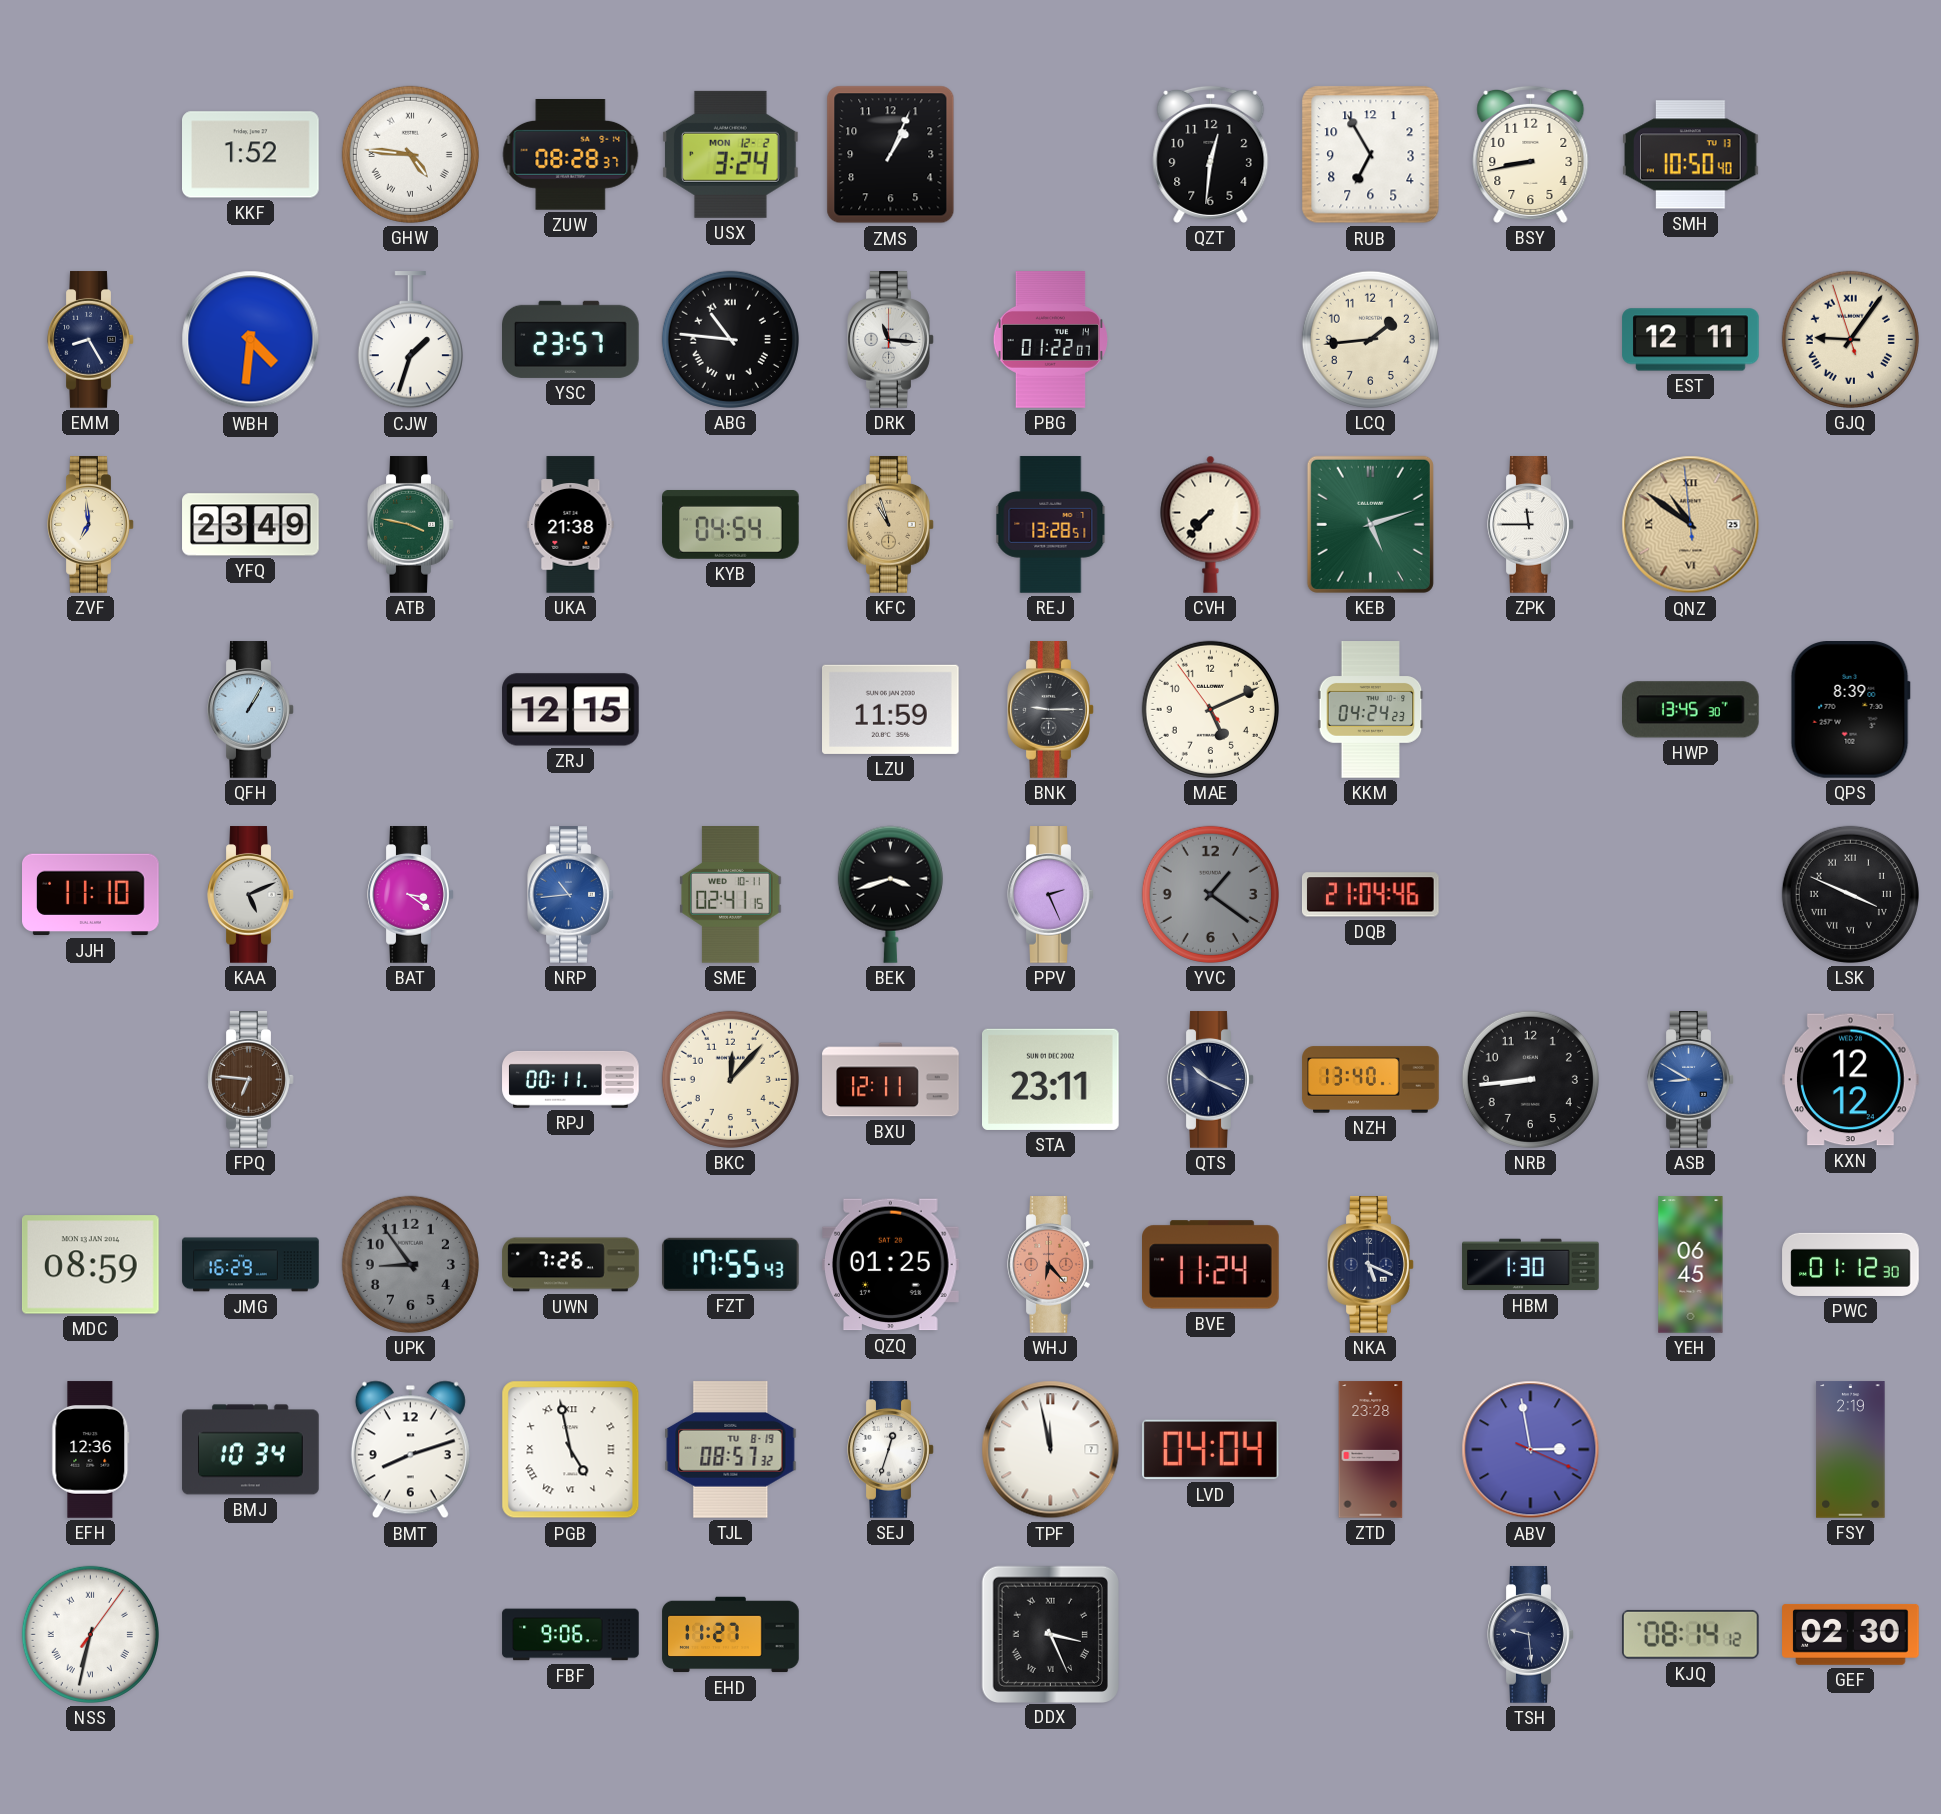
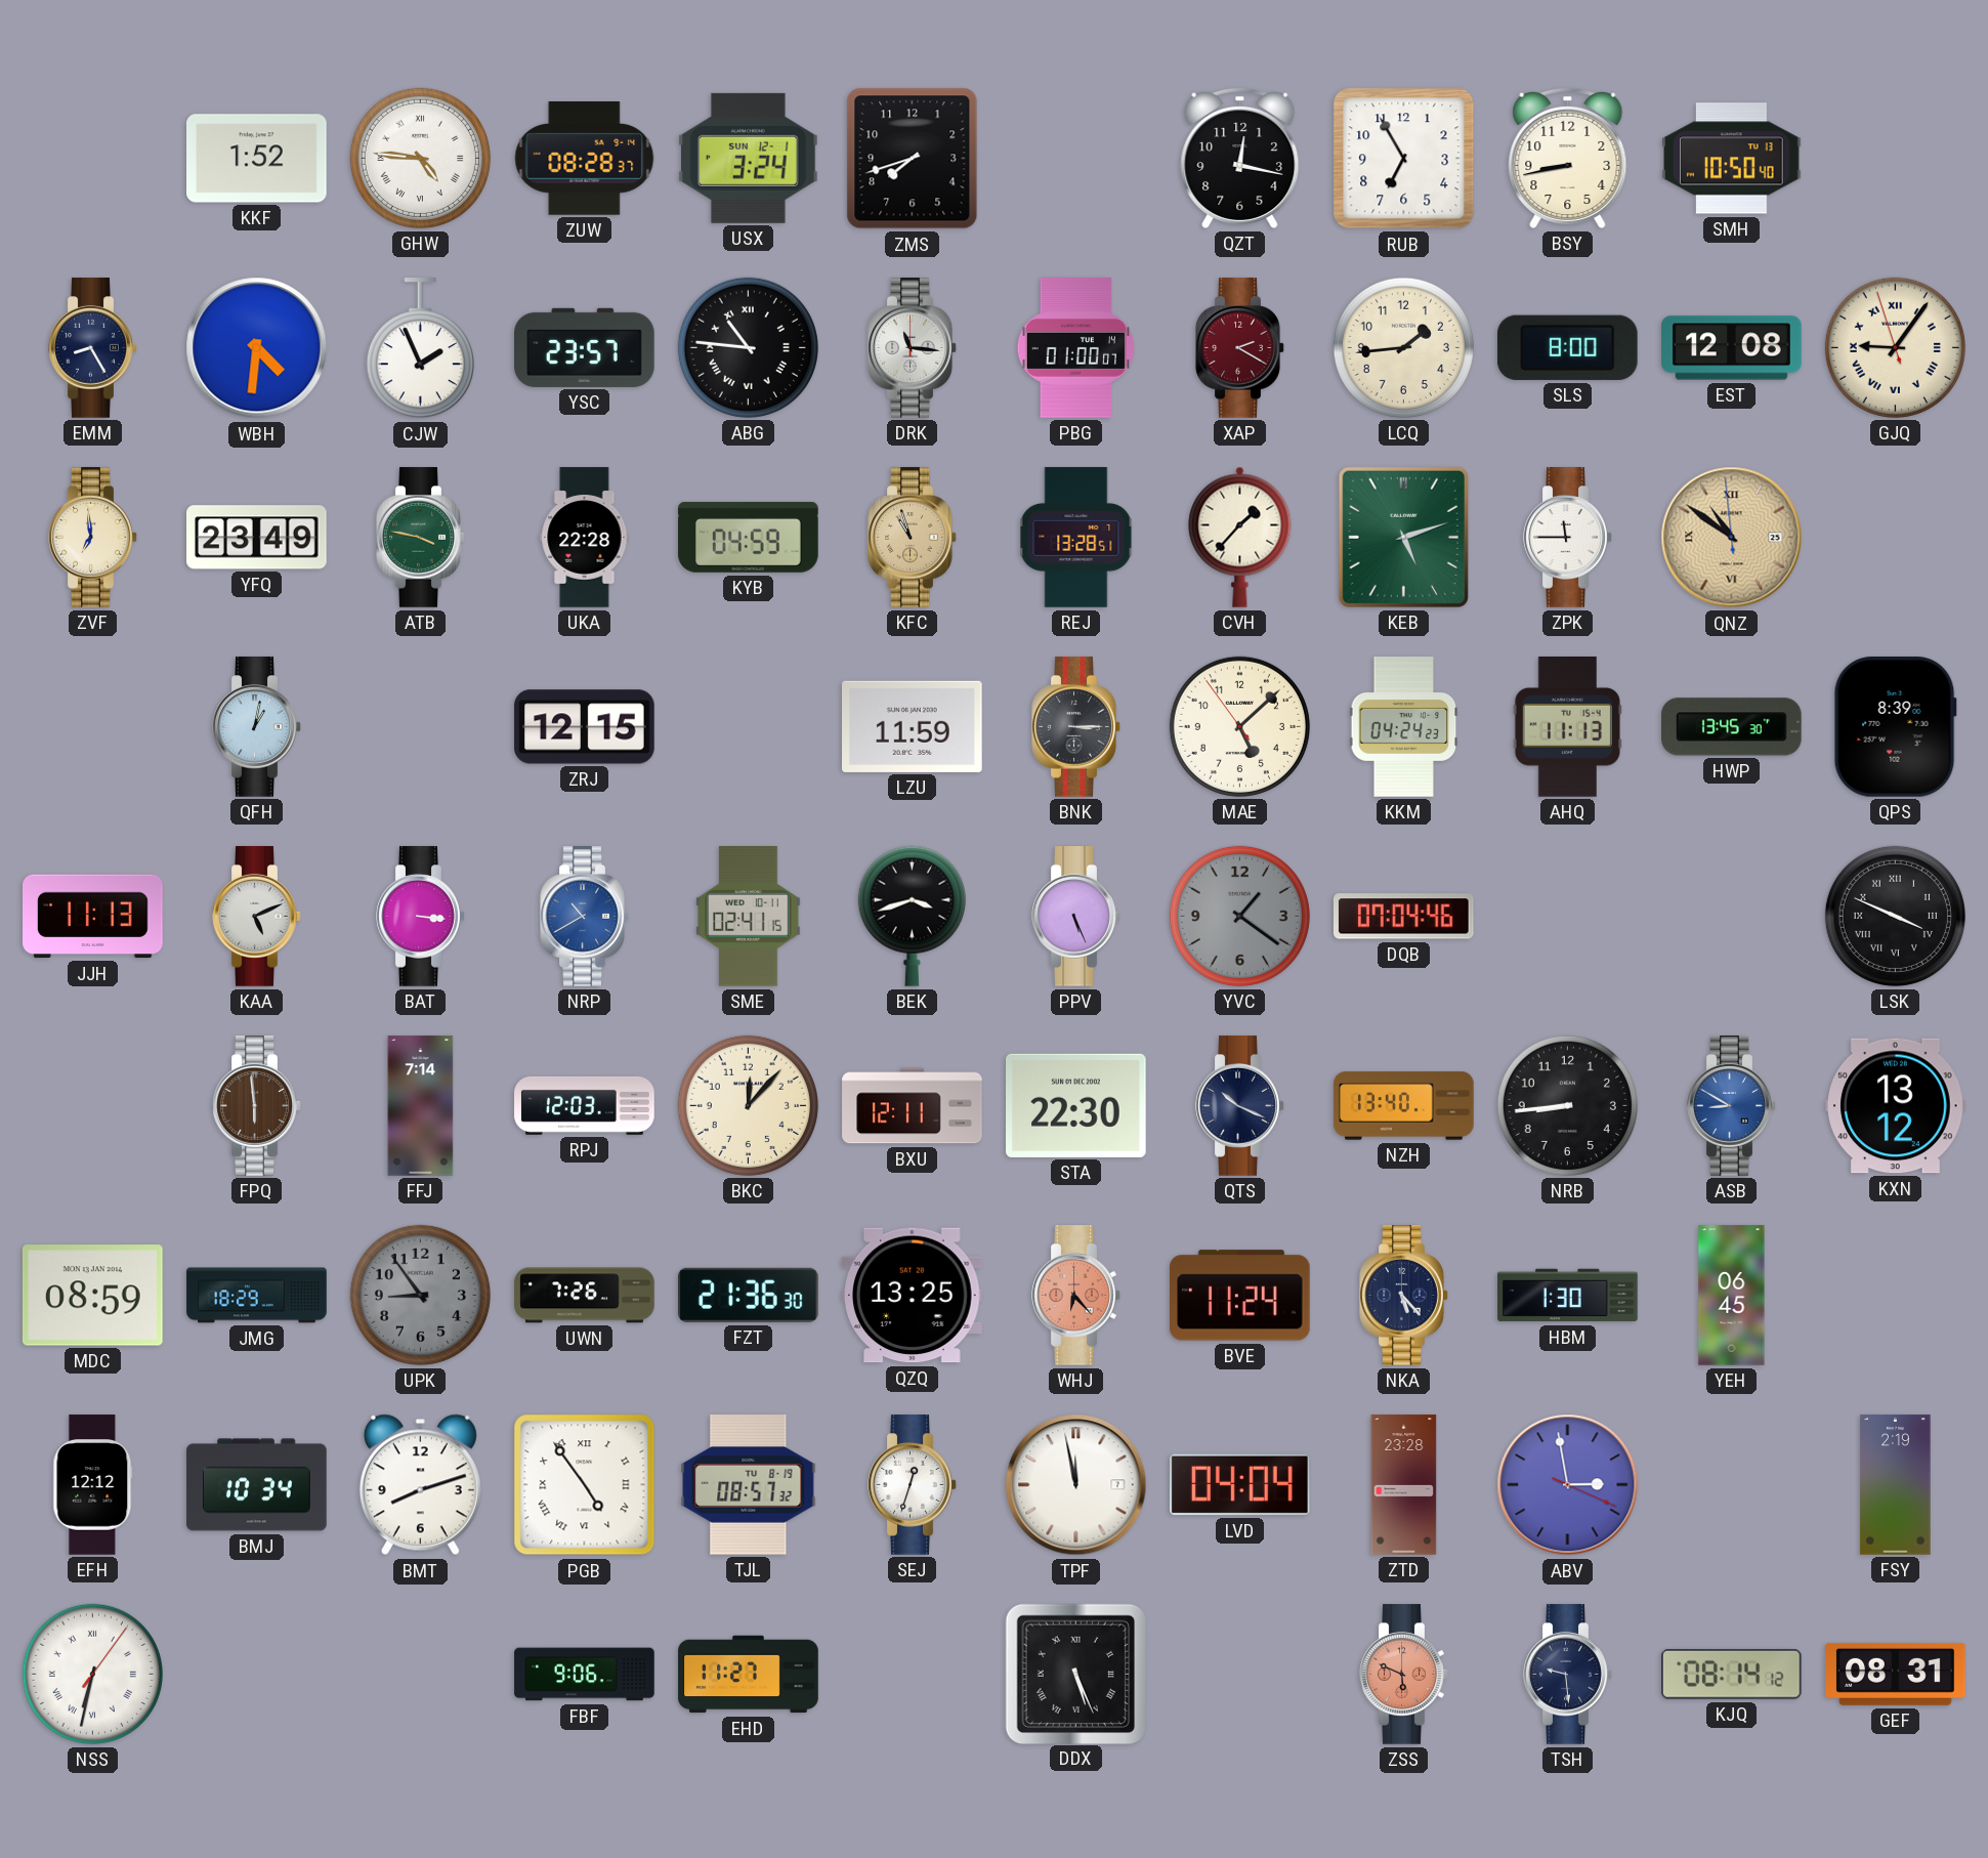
USX date: MON 12-2 -> SUN 12-1 (748, 158)
ZMS: 1:04 -> 7:42 (913, 159)
QZT: 12:31 -> 12:17 (1240, 158)
CJW: 1:33 -> 1:56 (420, 348)
PBG: 01:22 -> 01:00 (1075, 348)
XAP: none -> 2:20 (1240, 348)
SLS: none -> 8:00 (1567, 347)
EST: 12:11 -> 12:08 (1732, 348)
UKA: 21:38 -> 22:28 (585, 538)
KYB: 04:54 -> 04:59 (749, 538)
CVH: 7:37 -> 1:37 (1240, 537)
QFH: 1:05 -> 1:02 (257, 727)
BNK: 9:15 -> 3:15 (1076, 727)
MAE: 5:10 -> 5:07 (1239, 726)
AHQ: none -> 11:13 (1567, 727)
JJH: 11:10 -> 11:13 (93, 917)
BAT: 3:21 -> 3:16 (421, 917)
NRP: 10:44 -> 10:40 (585, 917)
PPV: 2:26 -> 5:26 (1076, 917)
DQB: 21:04 -> 07:04 (1404, 917)
FPQ: 6:46 -> 5:59 (257, 1106)
FFJ: none -> 7:14 (421, 1106)
RPJ: 00:11 -> 12:03 (585, 1105)
STA: 23:11 -> 22:30 (1076, 1105)
KXN: 12:12 -> 13:12 (1896, 1106)
JMG: 16:29 -> 18:29 (257, 1296)
FZT: 17:55 -> 21:36 (748, 1295)
QZQ: 01:25 -> 13:25 (913, 1296)
NKA: 5:19 -> 5:23 (1404, 1296)
PWC: 01:12 -> none (1851, 1264)
EFH: 12:36 -> 12:12 (93, 1485)
PGB: 4:58 -> 4:54 (585, 1485)
DDX: 3:26 -> 5:26 (1075, 1674)
ZSS: none -> 5:49 (1404, 1675)
GEF: 02:30 -> 08:31 (1896, 1674)
